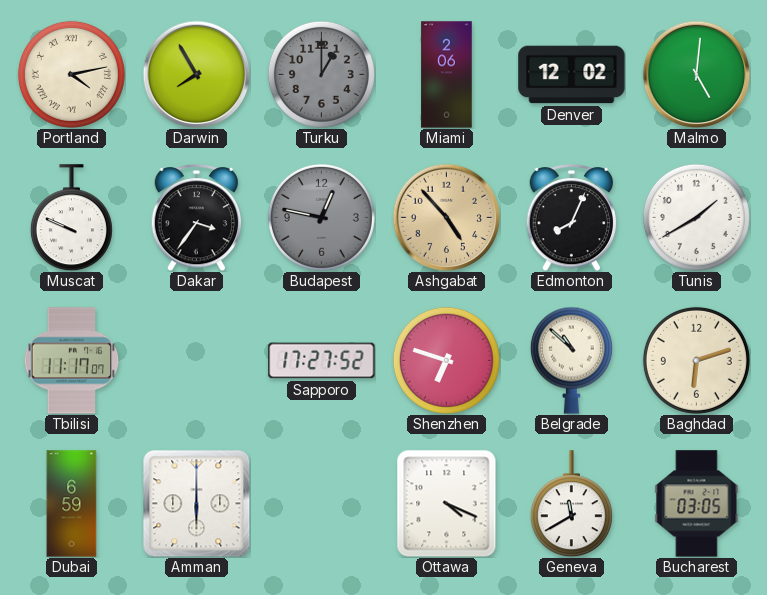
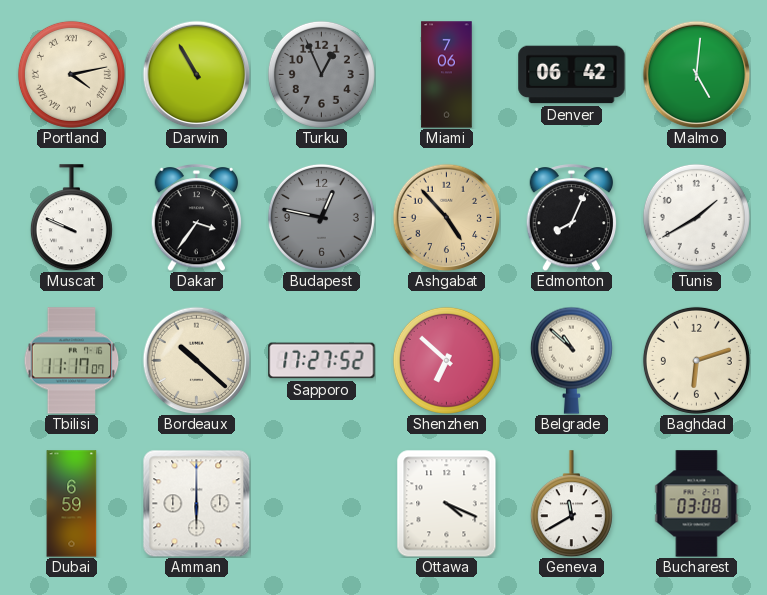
Darwin: 7:55 -> 10:55 (196, 74)
Turku: 1:00 -> 12:56 (321, 74)
Miami: 2:06 -> 7:06 (447, 75)
Denver: 12:02 -> 06:42 (572, 75)
Bordeaux: none -> 10:22 (196, 360)
Shenzhen: 6:48 -> 6:52 (446, 360)
Bucharest: 03:05 -> 03:08 (697, 504)
